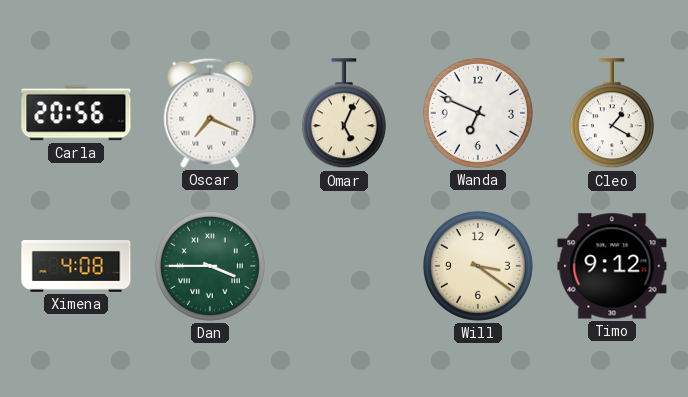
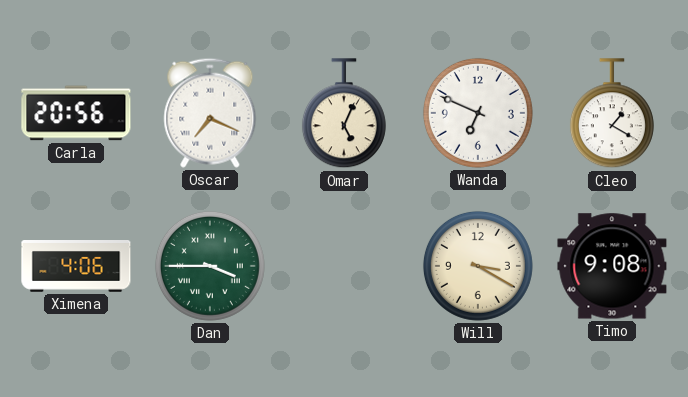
Ximena: 4:08 -> 4:06 (76, 266)
Will: 3:21 -> 3:20 (478, 266)
Timo: 9:12 -> 9:08 (612, 266)
